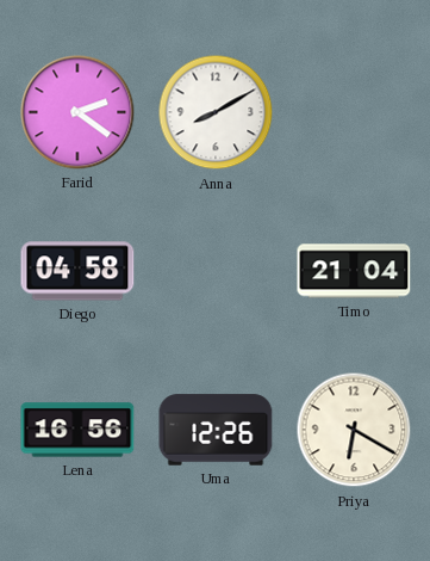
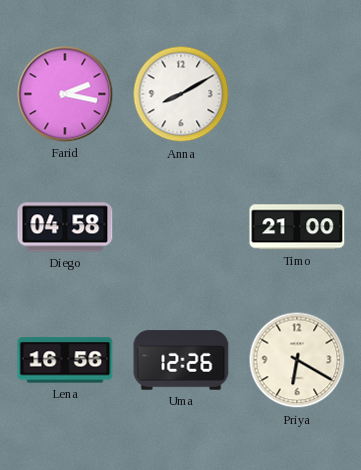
Farid: 2:21 -> 2:17 (65, 94)
Timo: 21:04 -> 21:00 (297, 227)
